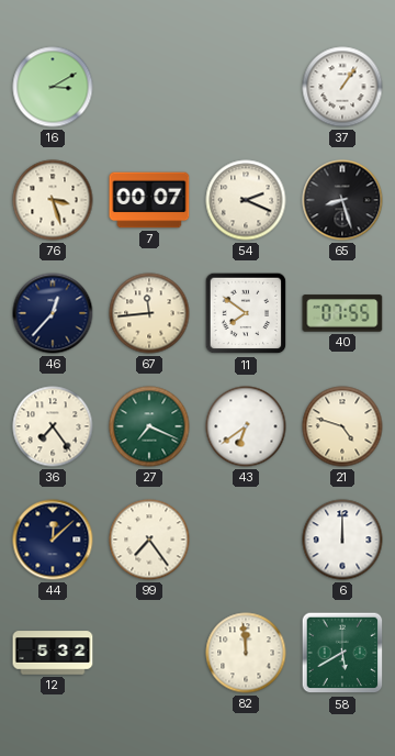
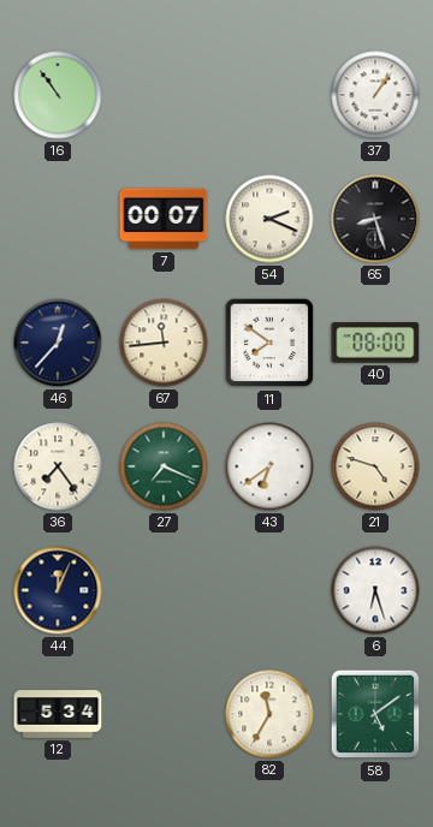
16: 3:10 -> 10:54 (58, 95)
76: 3:27 -> none (53, 200)
40: 07:55 -> 08:00 (375, 343)
44: 12:08 -> 12:04 (58, 590)
99: 7:24 -> none (149, 540)
6: 12:00 -> 6:27 (375, 590)
12: 5:32 -> 5:34 (58, 714)
82: 11:59 -> 11:35 (269, 714)
58: 5:40 -> 5:09 (375, 714)
